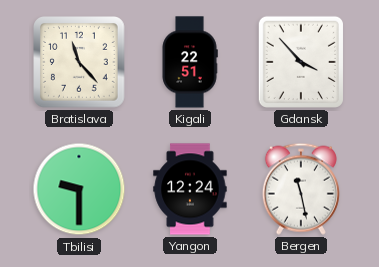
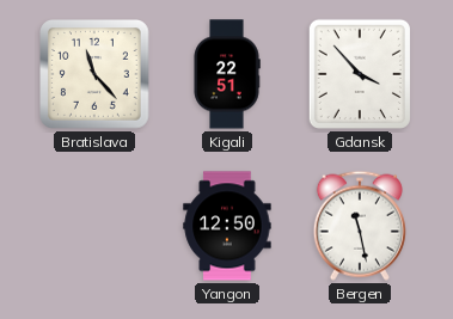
Tbilisi: 9:30 -> none (79, 189)
Yangon: 12:24 -> 12:50 (227, 226)
